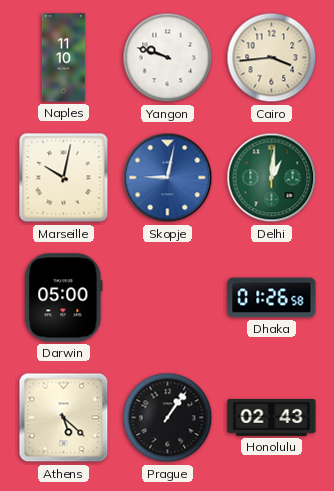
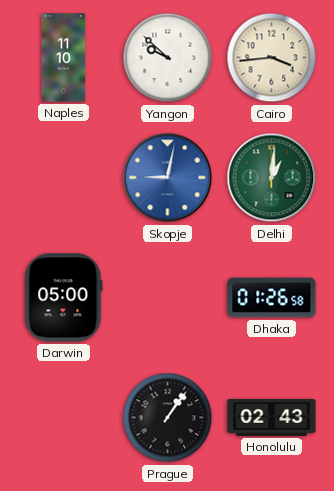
Yangon: 9:48 -> 9:52 (168, 58)
Marseille: 10:02 -> none (64, 178)
Athens: 5:22 -> none (64, 418)
